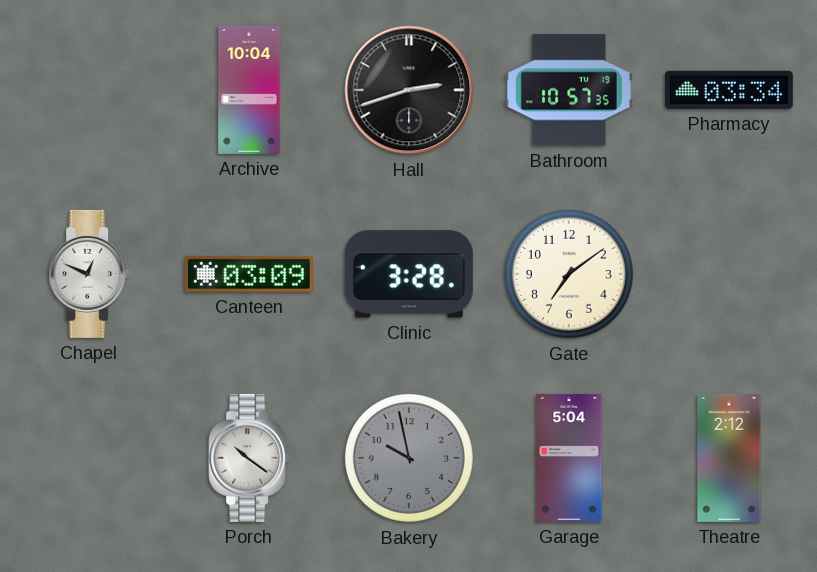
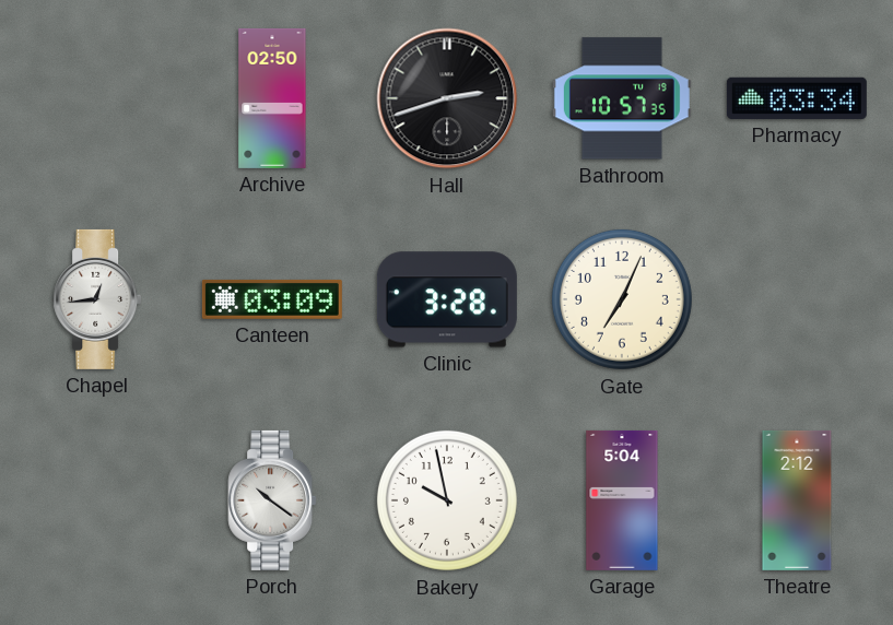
Archive: 10:04 -> 02:50 (272, 98)
Chapel: 12:49 -> 12:44 (97, 299)
Gate: 7:09 -> 7:04 (622, 299)
Bakery dial: grey -> white (447, 500)
